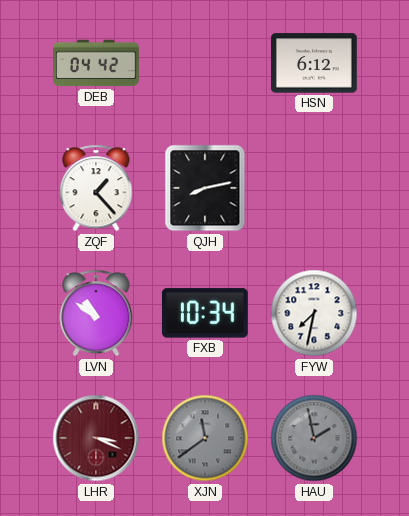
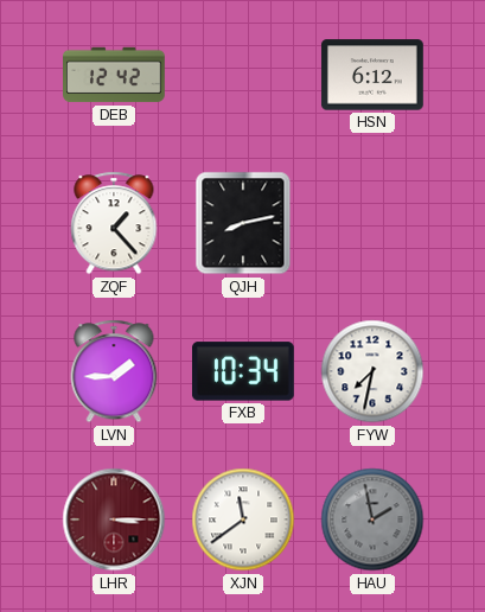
DEB: 04:42 -> 12:42 (115, 75)
LVN: 10:51 -> 1:45 (114, 371)
LHR: 3:19 -> 3:15 (114, 519)
XJN dial: grey -> white (243, 519)
